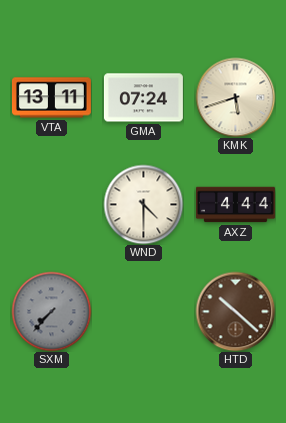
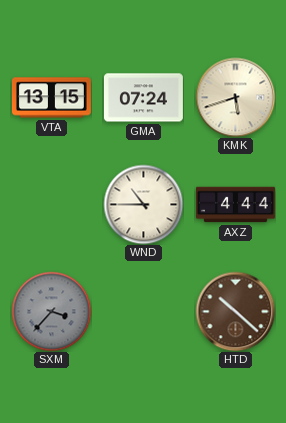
VTA: 13:11 -> 13:15 (51, 98)
WND: 4:30 -> 10:45 (143, 204)
SXM: 7:37 -> 3:37 (51, 311)
